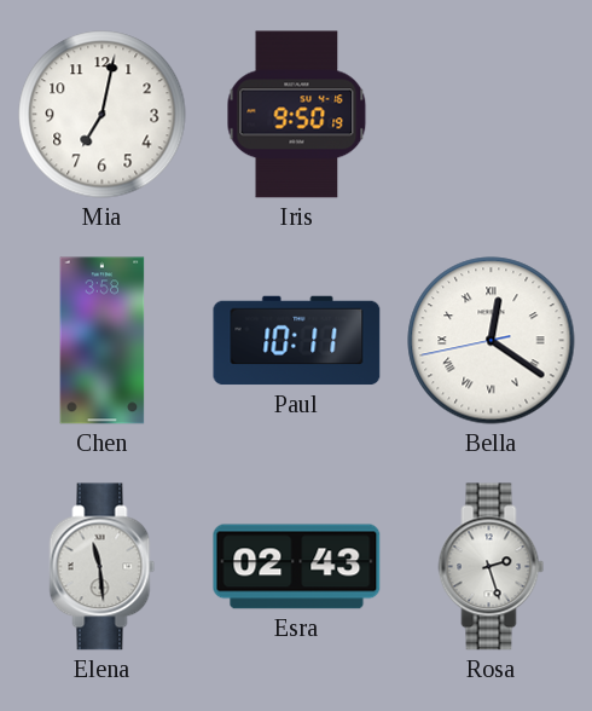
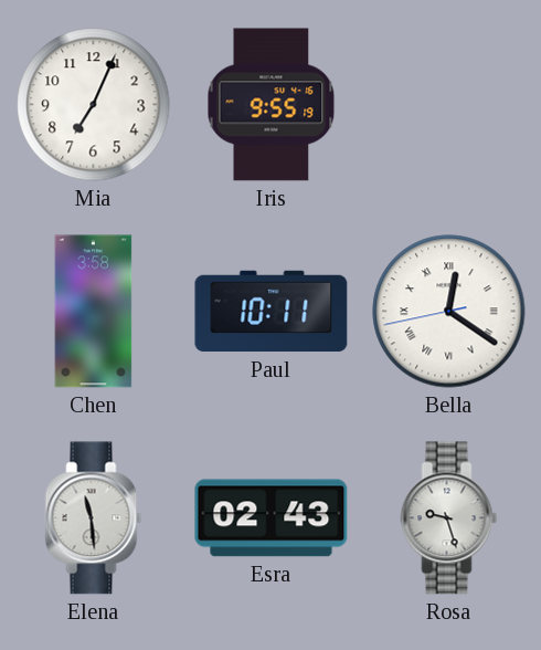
Mia: 7:02 -> 7:04 (94, 105)
Iris: 9:50 -> 9:55 (272, 105)
Rosa: 2:27 -> 9:27 (449, 518)
